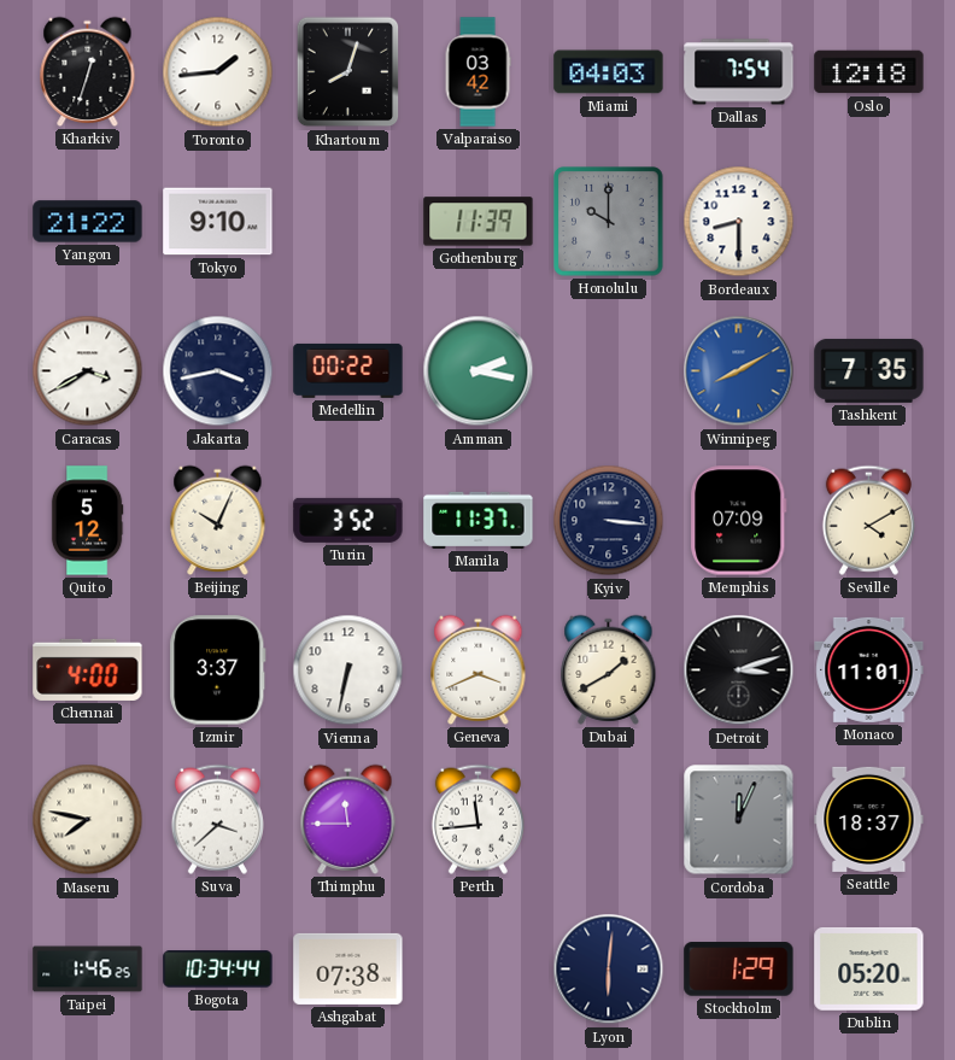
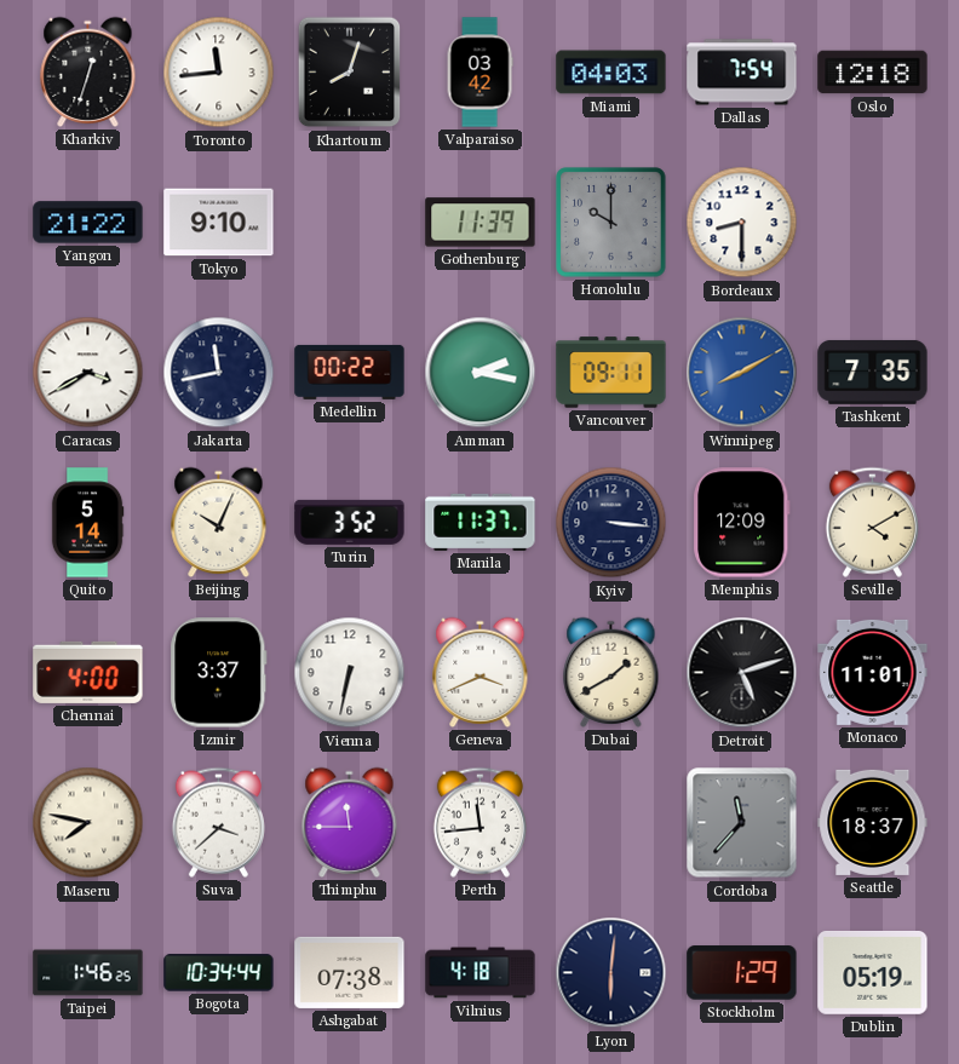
Toronto: 1:44 -> 11:44 (219, 73)
Jakarta: 3:43 -> 11:43 (219, 373)
Vancouver: none -> 09:11 (611, 373)
Quito: 5:12 -> 5:14 (87, 523)
Memphis: 07:09 -> 12:09 (742, 523)
Detroit: 3:12 -> 5:12 (742, 673)
Cordoba: 12:04 -> 11:37 (742, 823)
Vilnius: none -> 4:18 (481, 973)
Dublin: 05:20 -> 05:19 (873, 972)
